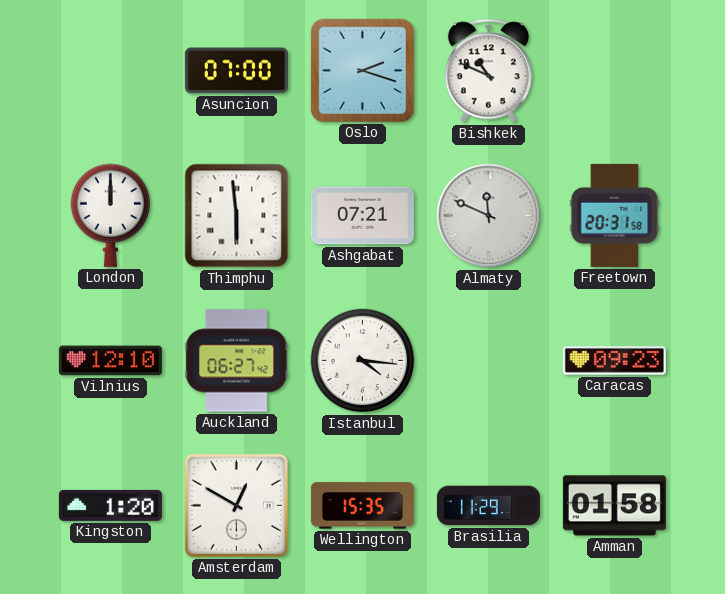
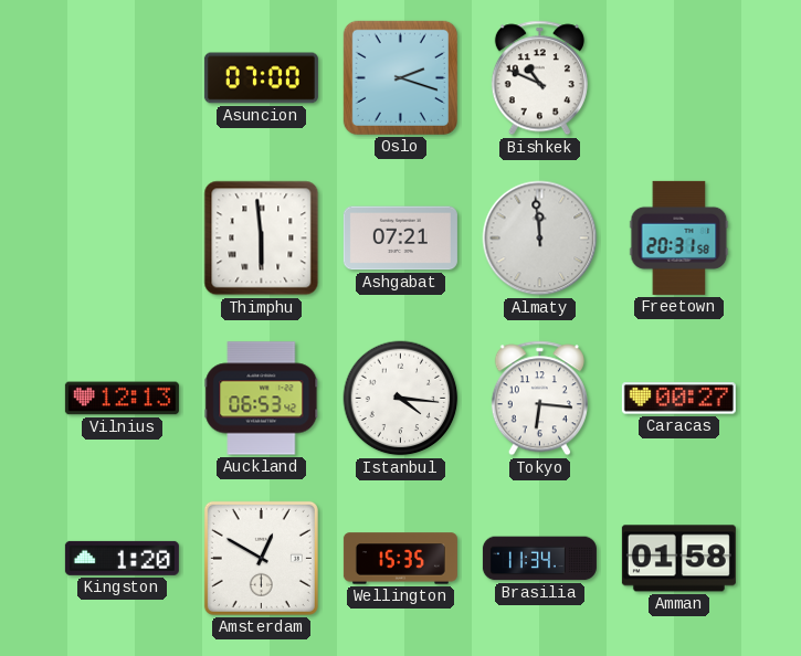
London: 12:00 -> none (111, 215)
Almaty: 11:49 -> 11:59 (540, 239)
Vilnius: 12:10 -> 12:13 (122, 399)
Auckland: 06:27 -> 06:53 (262, 399)
Tokyo: none -> 6:16 (539, 399)
Caracas: 09:23 -> 00:27 (678, 399)
Brasilia: 11:29 -> 11:34 (539, 559)
